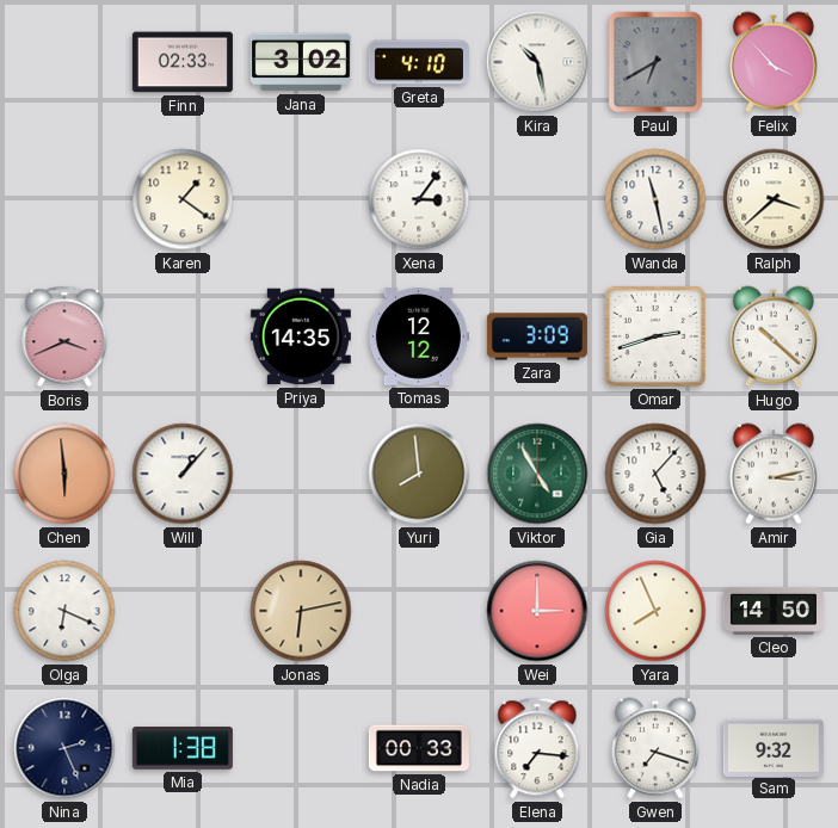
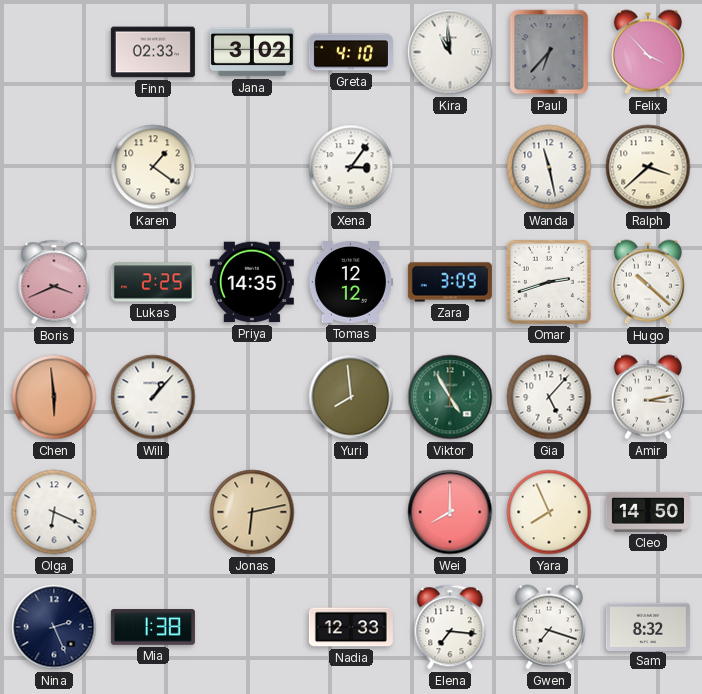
Kira: 10:28 -> 10:59 (450, 52)
Paul: 6:40 -> 6:37 (549, 52)
Lukas: none -> 2:25 (153, 282)
Wei: 3:00 -> 8:00 (450, 512)
Nadia: 00:33 -> 12:33 (351, 627)
Sam: 9:32 -> 8:32 (648, 626)
